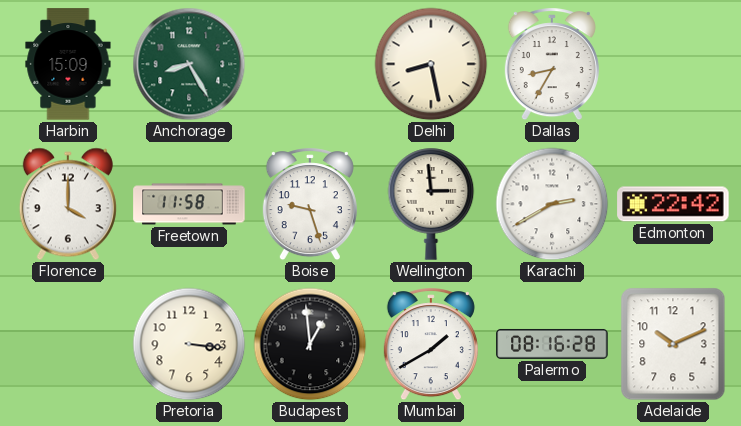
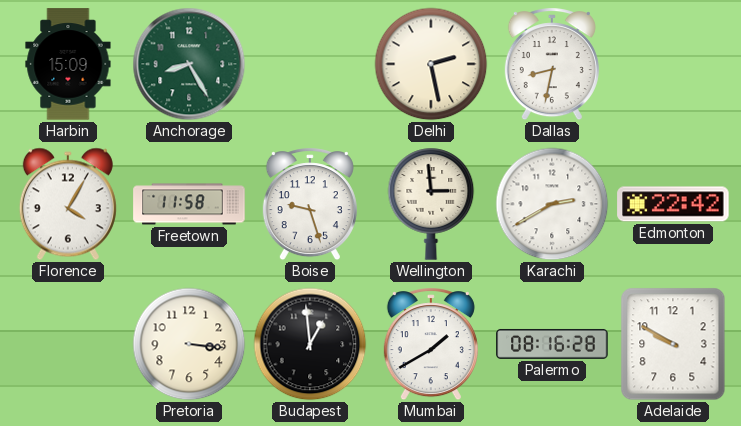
Delhi: 8:28 -> 2:28 (431, 64)
Dallas: 8:35 -> 8:32 (552, 65)
Florence: 4:00 -> 4:05 (68, 204)
Adelaide: 10:11 -> 9:50 (673, 344)
